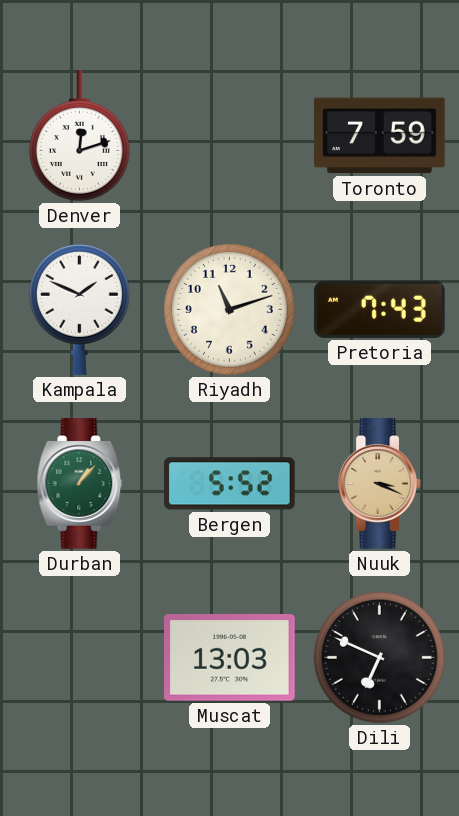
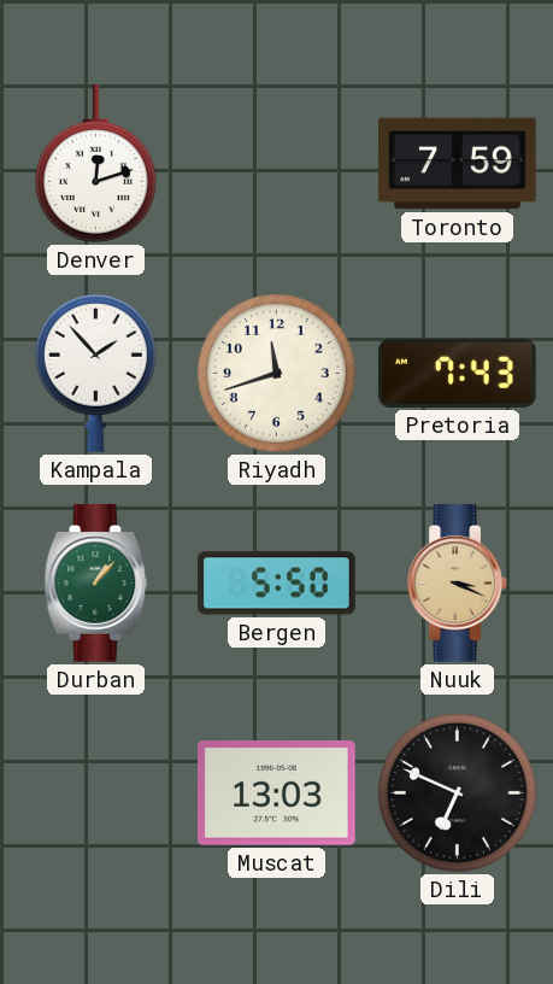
Kampala: 1:49 -> 1:53 (95, 373)
Riyadh: 11:12 -> 11:42 (276, 373)
Bergen: 5:52 -> 5:50 (277, 584)
